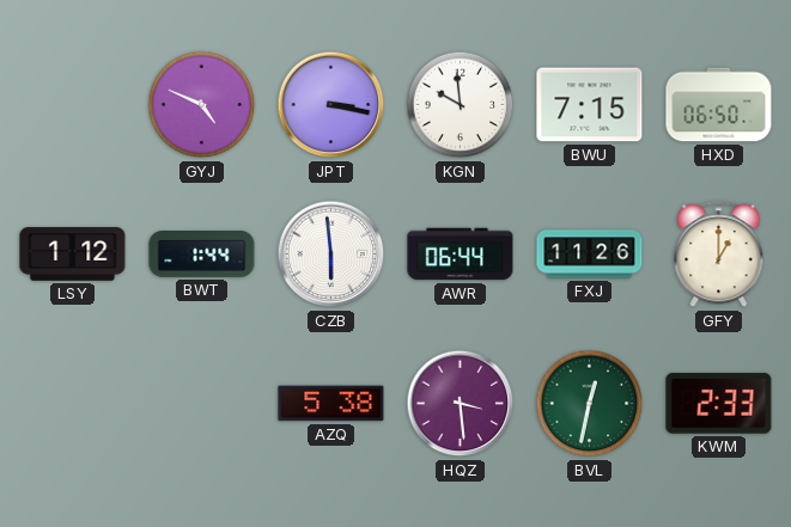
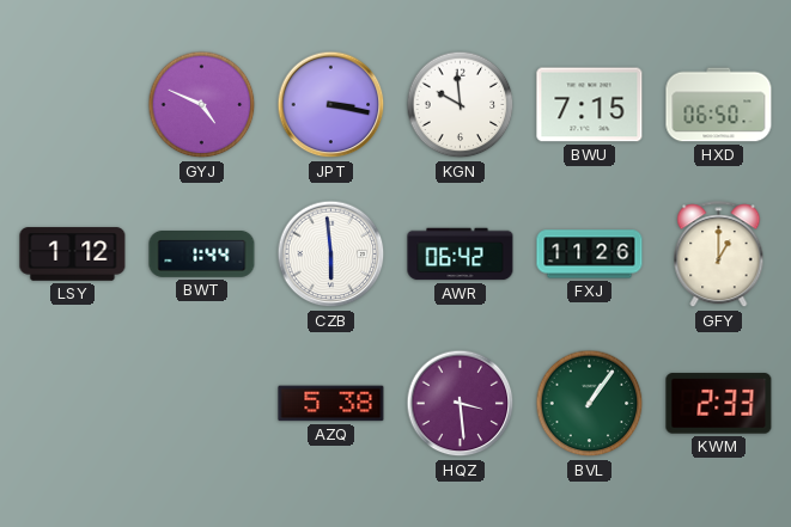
AWR: 06:44 -> 06:42 (461, 255)
BVL: 12:32 -> 1:06 (590, 404)
